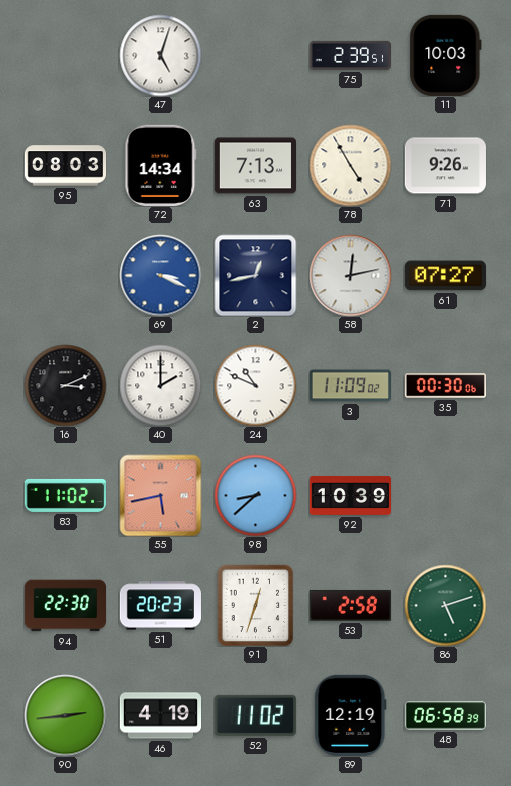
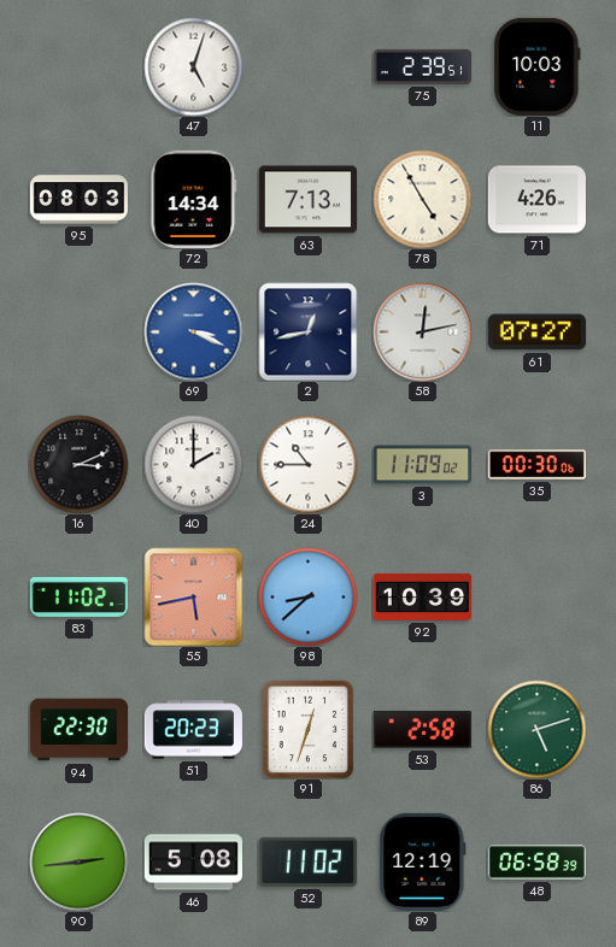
71: 9:26 -> 4:26 (536, 200)
24: 10:49 -> 10:45 (307, 464)
46: 4:19 -> 5:08 (193, 863)
